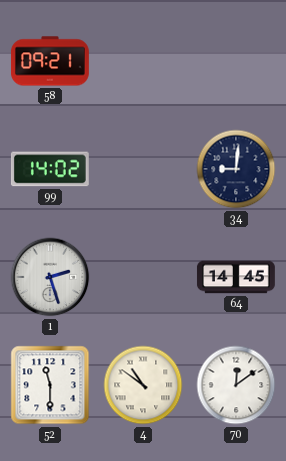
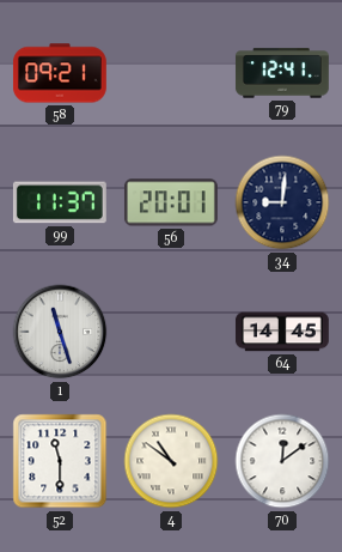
79: none -> 12:41 (282, 73)
99: 14:02 -> 11:37 (60, 202)
56: none -> 20:01 (171, 202)
1: 2:27 -> 11:27 (60, 332)
